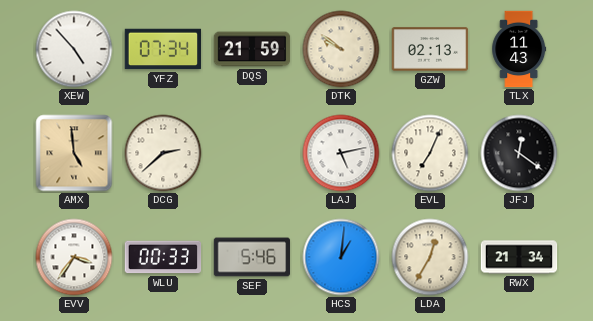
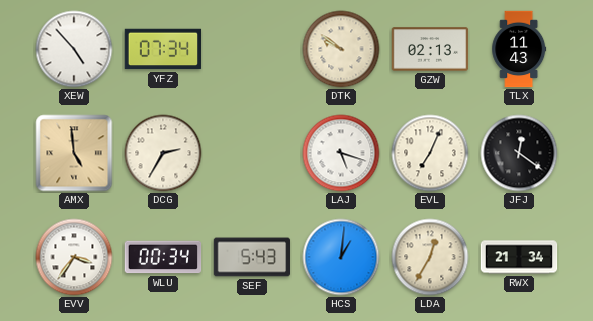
DQS: 21:59 -> none (252, 49)
DCG: 2:38 -> 2:35 (163, 153)
LAJ: 5:13 -> 5:18 (341, 153)
WLU: 00:33 -> 00:34 (163, 257)
SEF: 5:46 -> 5:43 (252, 257)
